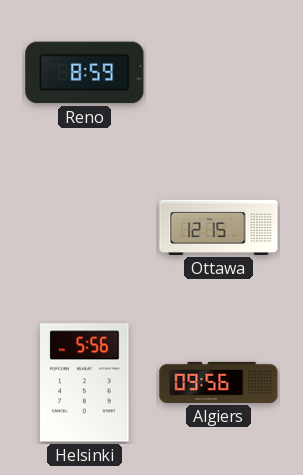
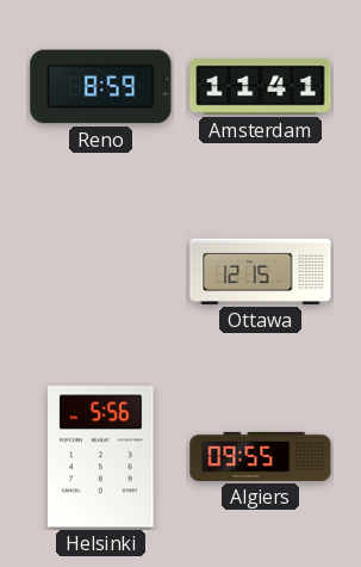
Amsterdam: none -> 11:41 (261, 86)
Algiers: 09:56 -> 09:55 (261, 456)
